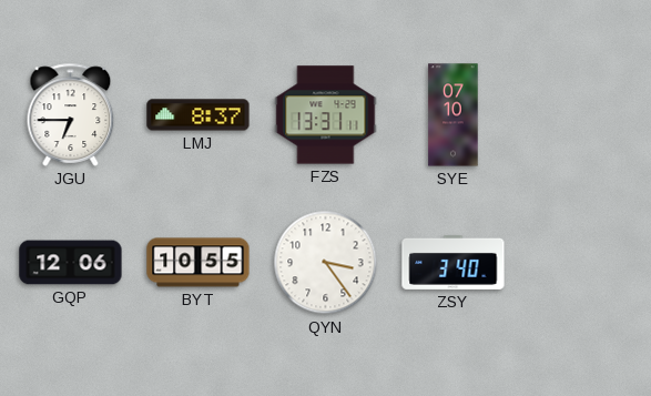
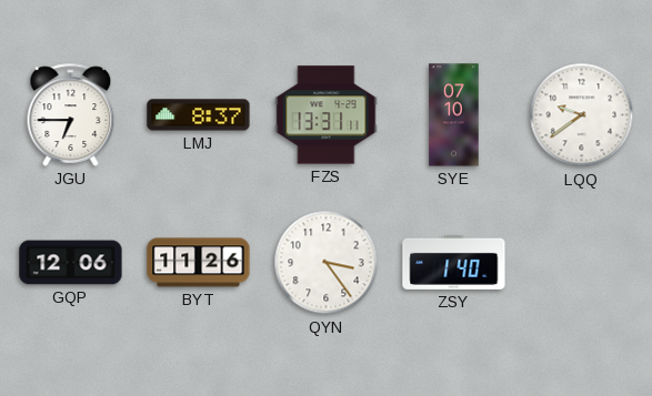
LQQ: none -> 9:39 (582, 115)
BYT: 10:55 -> 11:26 (199, 263)
ZSY: 3:40 -> 1:40 (454, 262)
